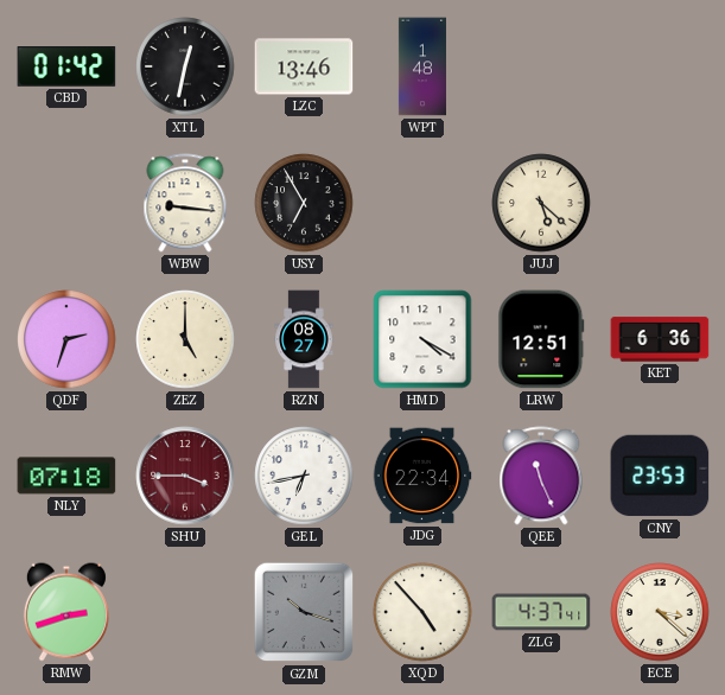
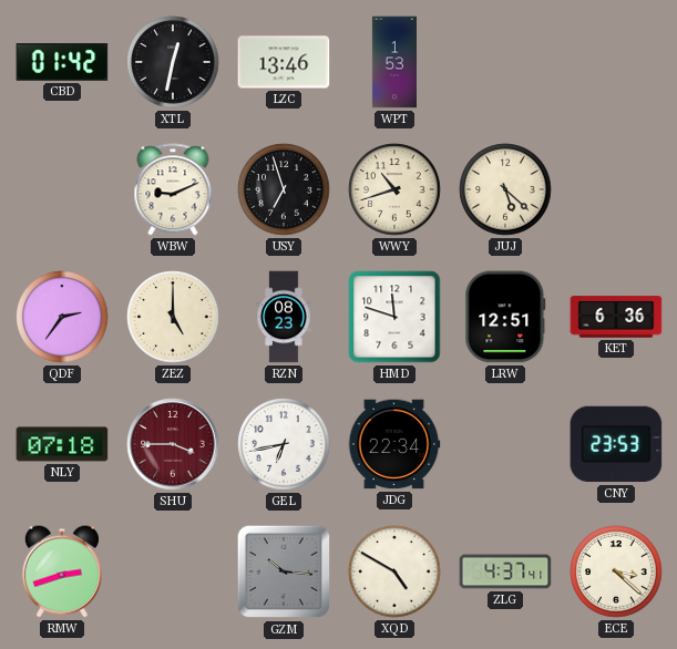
WPT: 1:48 -> 1:53 (394, 62)
WBW: 9:16 -> 9:11 (173, 189)
USY: 6:55 -> 6:57 (284, 189)
WWY: none -> 10:42 (394, 189)
QDF: 2:33 -> 2:36 (62, 317)
RZN: 08:27 -> 08:23 (284, 317)
HMD: 4:20 -> 11:48 (394, 317)
QEE: 11:26 -> none (541, 476)
GZM: 10:18 -> 10:16 (284, 571)
XQD: 4:53 -> 4:50 (394, 571)
